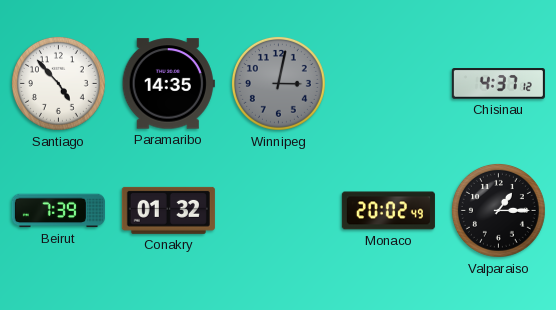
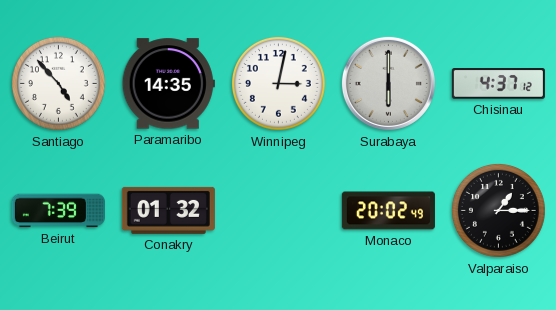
Winnipeg dial: grey -> white (278, 83)
Surabaya: none -> 6:00 (388, 83)
